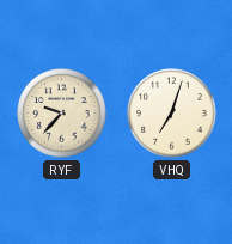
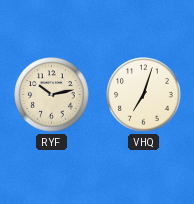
RYF: 9:37 -> 10:13 (52, 95)
